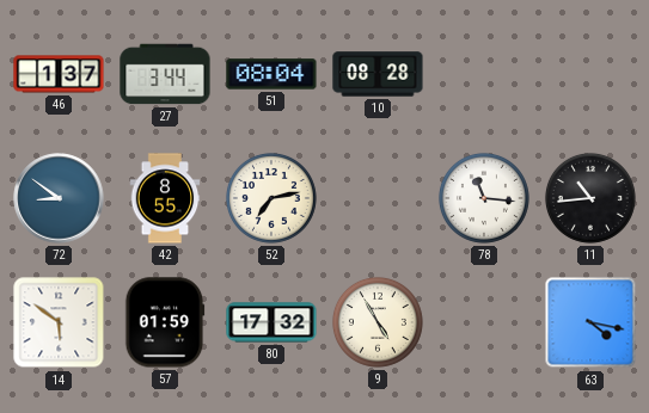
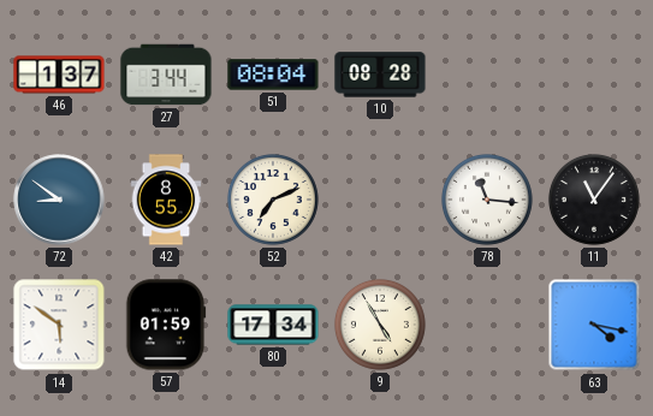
52: 7:13 -> 7:11 (273, 200)
11: 10:44 -> 11:06 (594, 200)
80: 17:32 -> 17:34 (273, 325)
